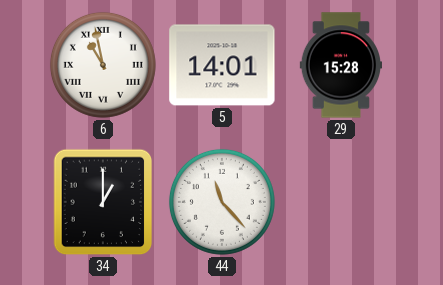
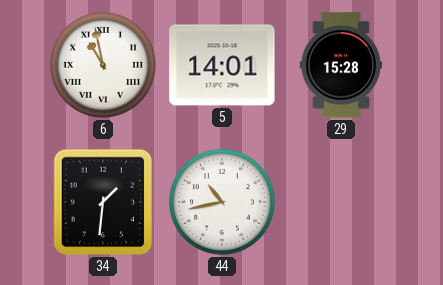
34: 1:00 -> 1:31 (103, 202)
44: 11:23 -> 10:43 (222, 202)
